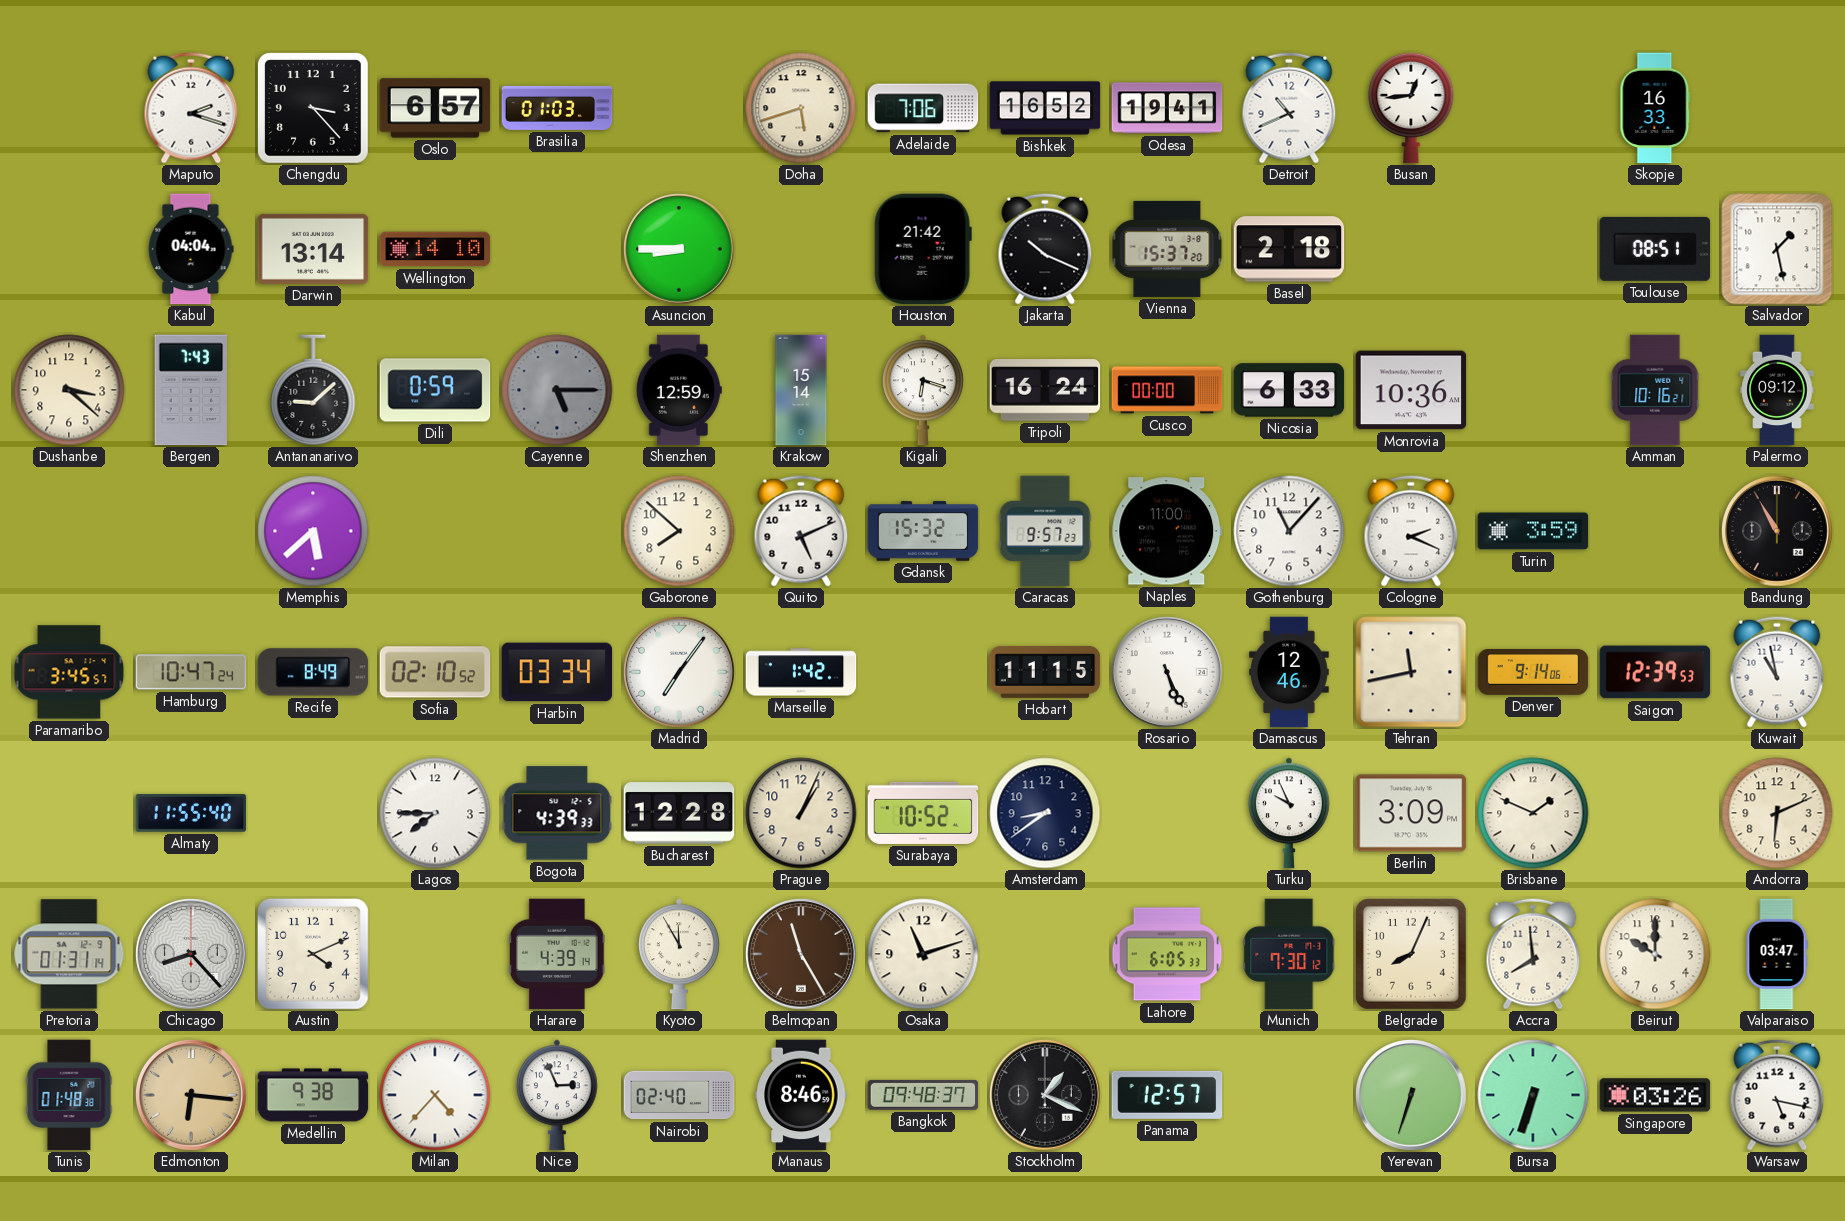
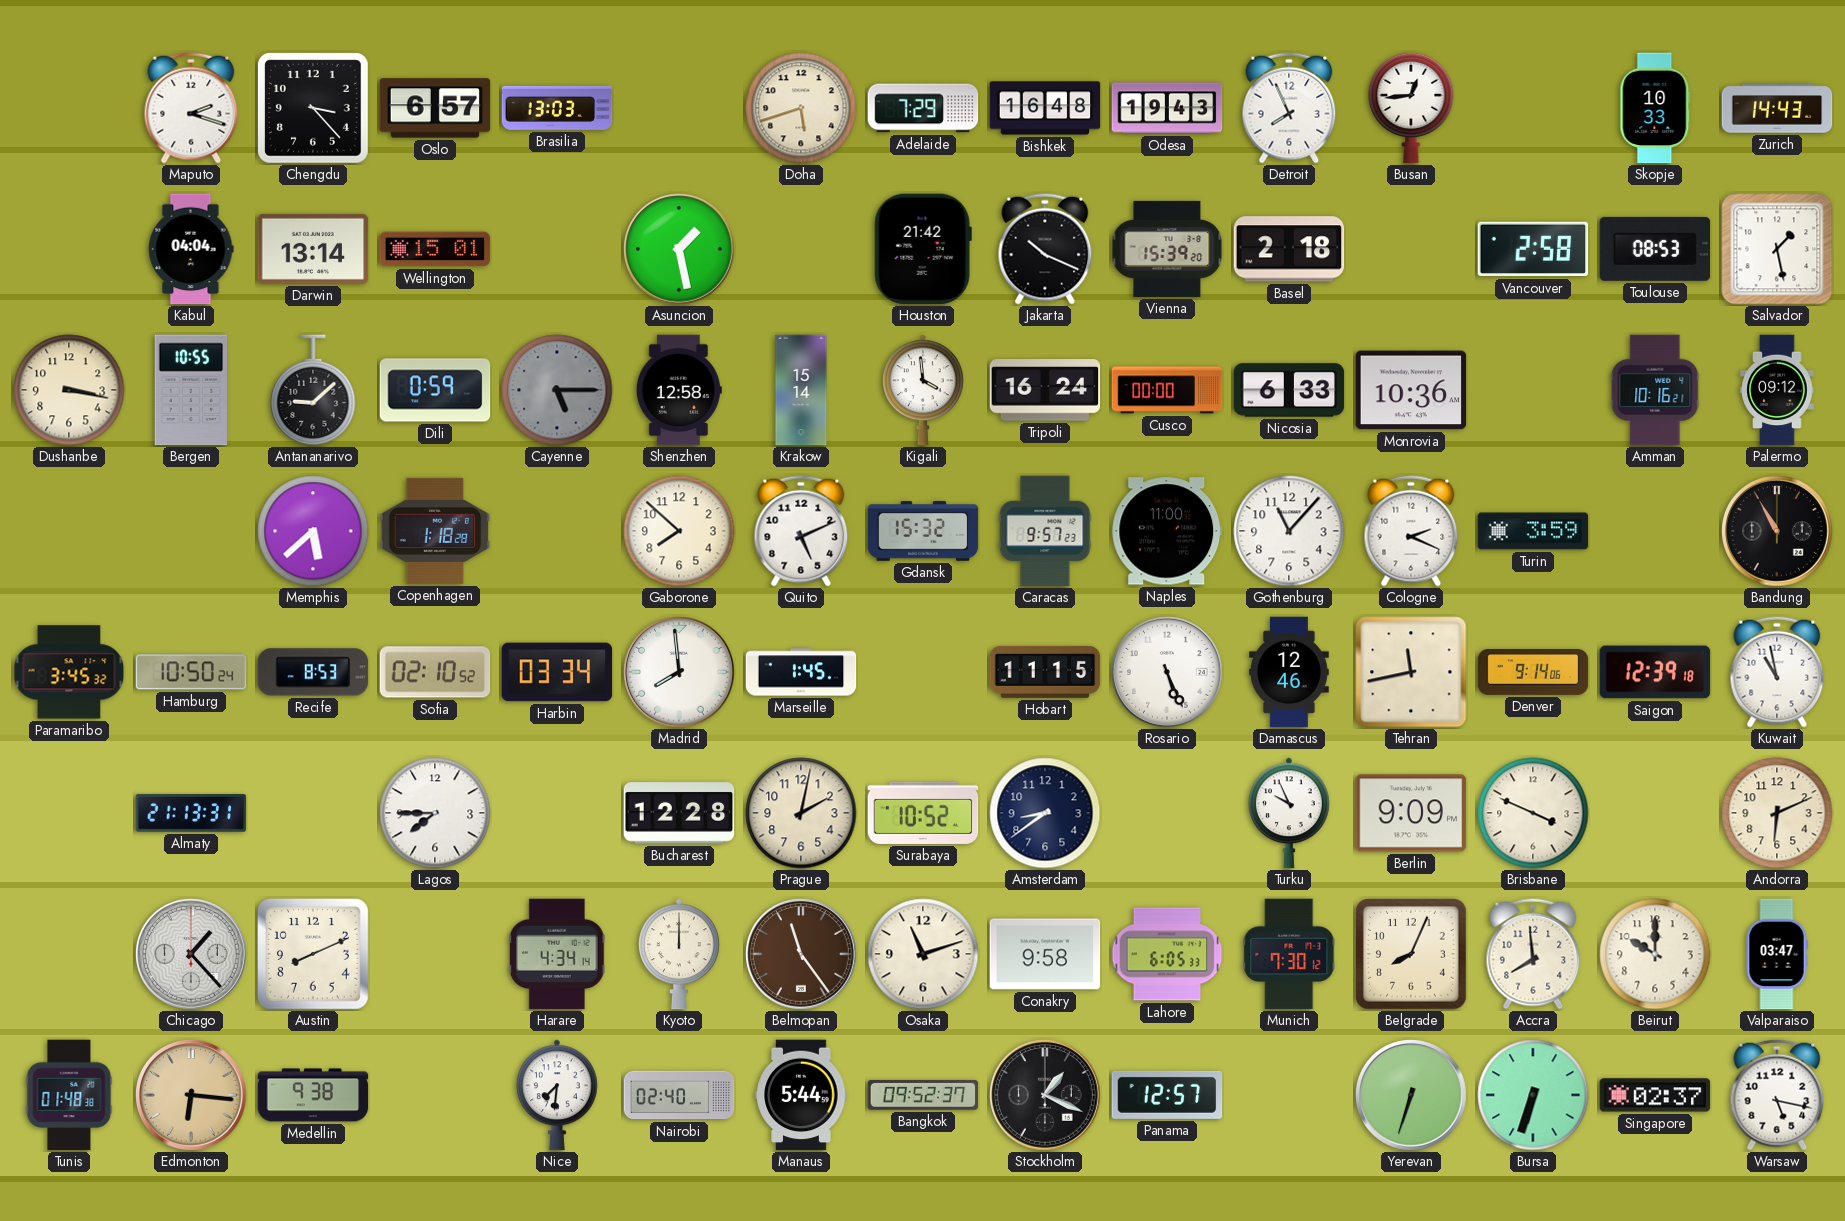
Brasilia: 01:03 -> 13:03 (557, 108)
Adelaide: 7:06 -> 7:29 (923, 108)
Bishkek: 16:52 -> 16:48 (1045, 108)
Odesa: 19:41 -> 19:43 (1167, 108)
Detroit: 10:41 -> 7:56 (1289, 108)
Skopje: 16:33 -> 10:33 (1655, 108)
Zurich: none -> 14:43 (1777, 108)
Wellington: 14:10 -> 15:01 (435, 249)
Asuncion: 8:45 -> 1:28 (680, 250)
Vienna: 15:37 -> 15:39 (1167, 249)
Vancouver: none -> 2:58 (1533, 249)
Toulouse: 08:51 -> 08:53 (1655, 249)
Dushanbe: 3:22 -> 3:17 (69, 390)
Bergen: 7:43 -> 10:55 (190, 390)
Shenzhen: 12:59 -> 12:58 (679, 390)
Kigali: 6:18 -> 3:59 (924, 390)
Copenhagen: none -> 1:18 (435, 531)
Paramaribo: 3:45:57 -> 3:45:32 (69, 672)
Hamburg: 10:47 -> 10:50 (191, 672)
Recife: 8:49 -> 8:53 (313, 672)
Madrid: 7:06 -> 7:59 (680, 673)
Marseille: 1:42 -> 1:45 (801, 672)
Saigon: 12:39:53 -> 12:39:18 (1655, 672)
Almaty: 11:55 -> 21:13 (191, 814)
Bogota: 4:39 -> none (557, 813)
Prague: 1:04 -> 2:02 (801, 813)
Berlin: 3:09 -> 9:09 (1411, 813)
Brisbane: 1:49 -> 3:49 (1533, 813)
Pretoria: 01:31 -> none (69, 954)
Chicago: 8:23 -> 1:23 (192, 955)
Austin: 4:11 -> 8:11 (313, 954)
Harare: 4:39 -> 4:34 (557, 954)
Kyoto: 11:55 -> 12:00 (680, 954)
Belmopan: 11:25 -> 11:24 (802, 955)
Conakry: none -> 9:58 (1045, 954)
Milan: 4:37 -> none (435, 1095)
Nice: 2:56 -> 7:31 (558, 1095)
Manaus: 8:46 -> 5:44 (801, 1095)
Bangkok: 09:48 -> 09:52 (923, 1095)
Singapore: 03:26 -> 02:37 (1655, 1095)
